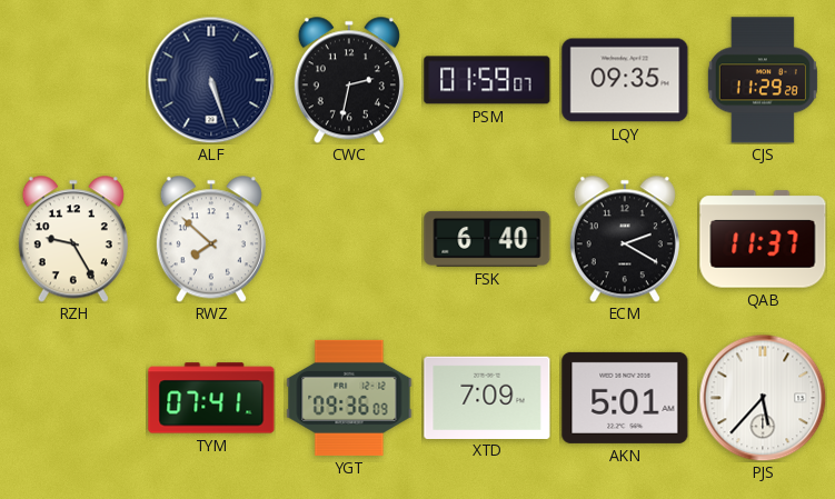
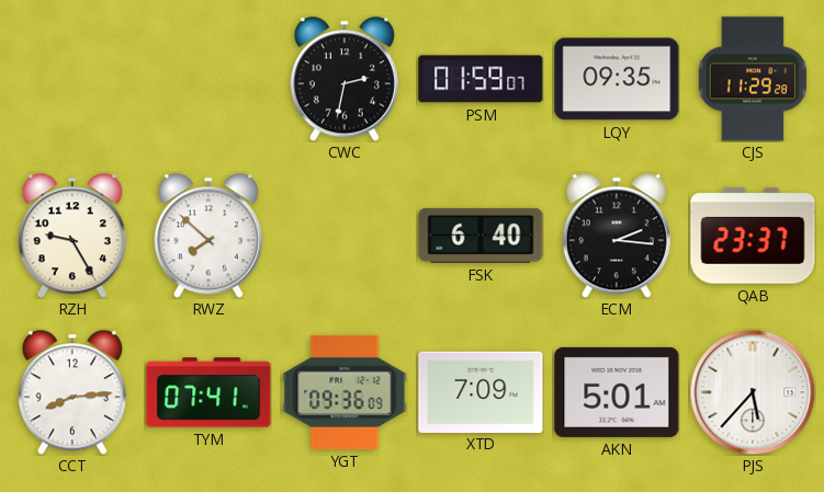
ALF: 5:27 -> none (211, 80)
ECM: 2:20 -> 2:16 (617, 236)
QAB: 11:37 -> 23:37 (753, 236)
CCT: none -> 8:14 (72, 392)
